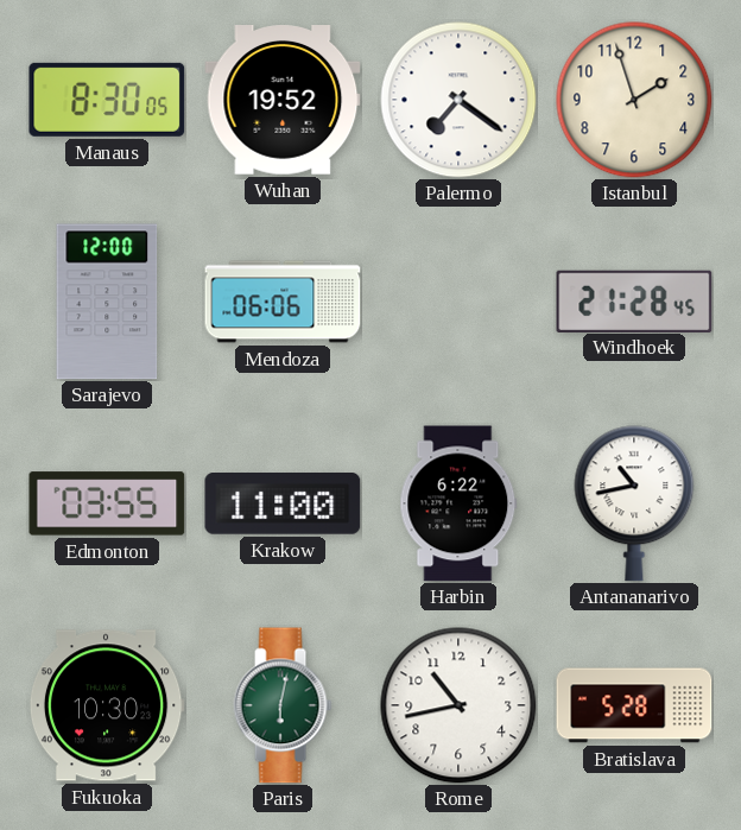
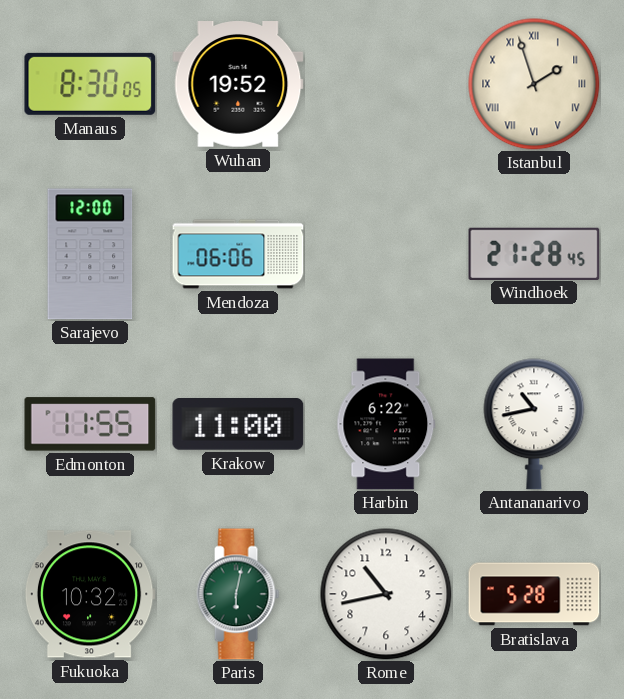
Palermo: 7:21 -> none (458, 100)
Istanbul numerals: Arabic -> Roman (534, 84)
Edmonton: 03:55 -> 11:55 (90, 424)
Fukuoka: 10:30 -> 10:32 (90, 594)
